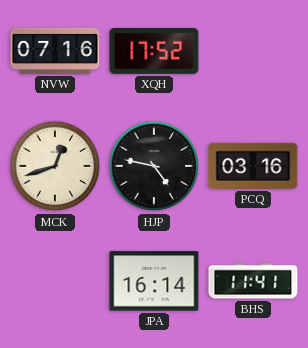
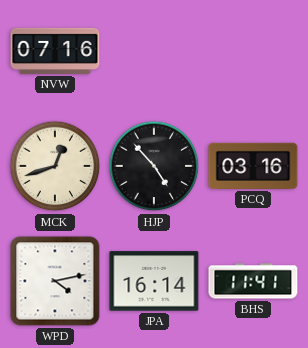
XQH: 17:52 -> none (154, 51)
HJP: 4:47 -> 4:53 (154, 166)
WPD: none -> 4:13 (55, 281)
